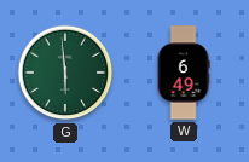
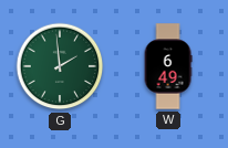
G: 5:59 -> 1:59 (60, 66)
